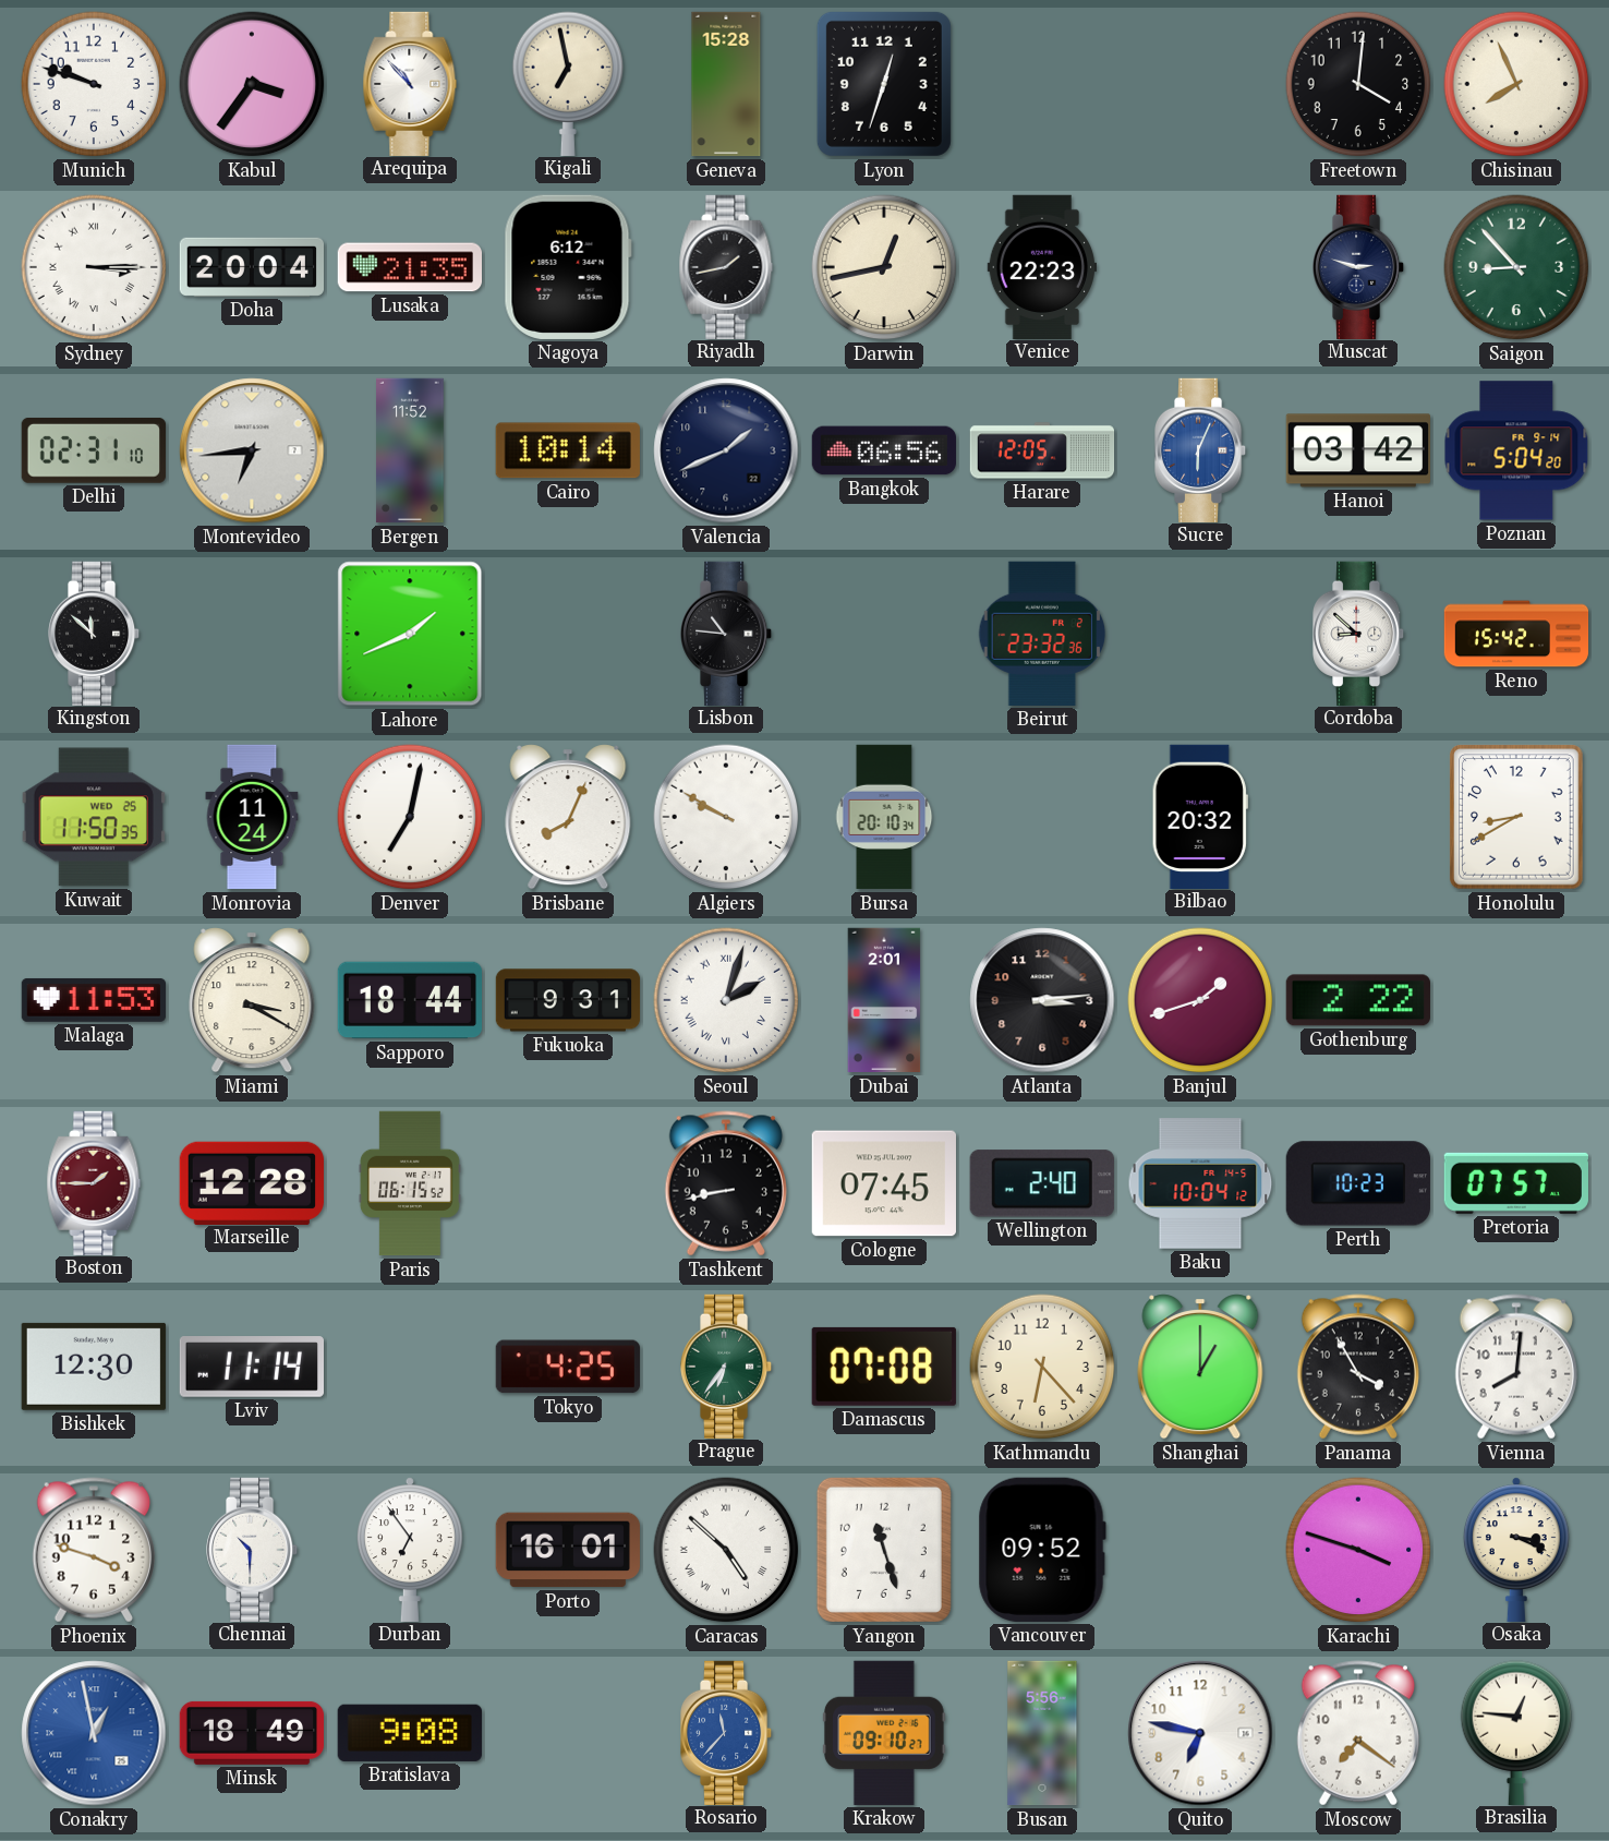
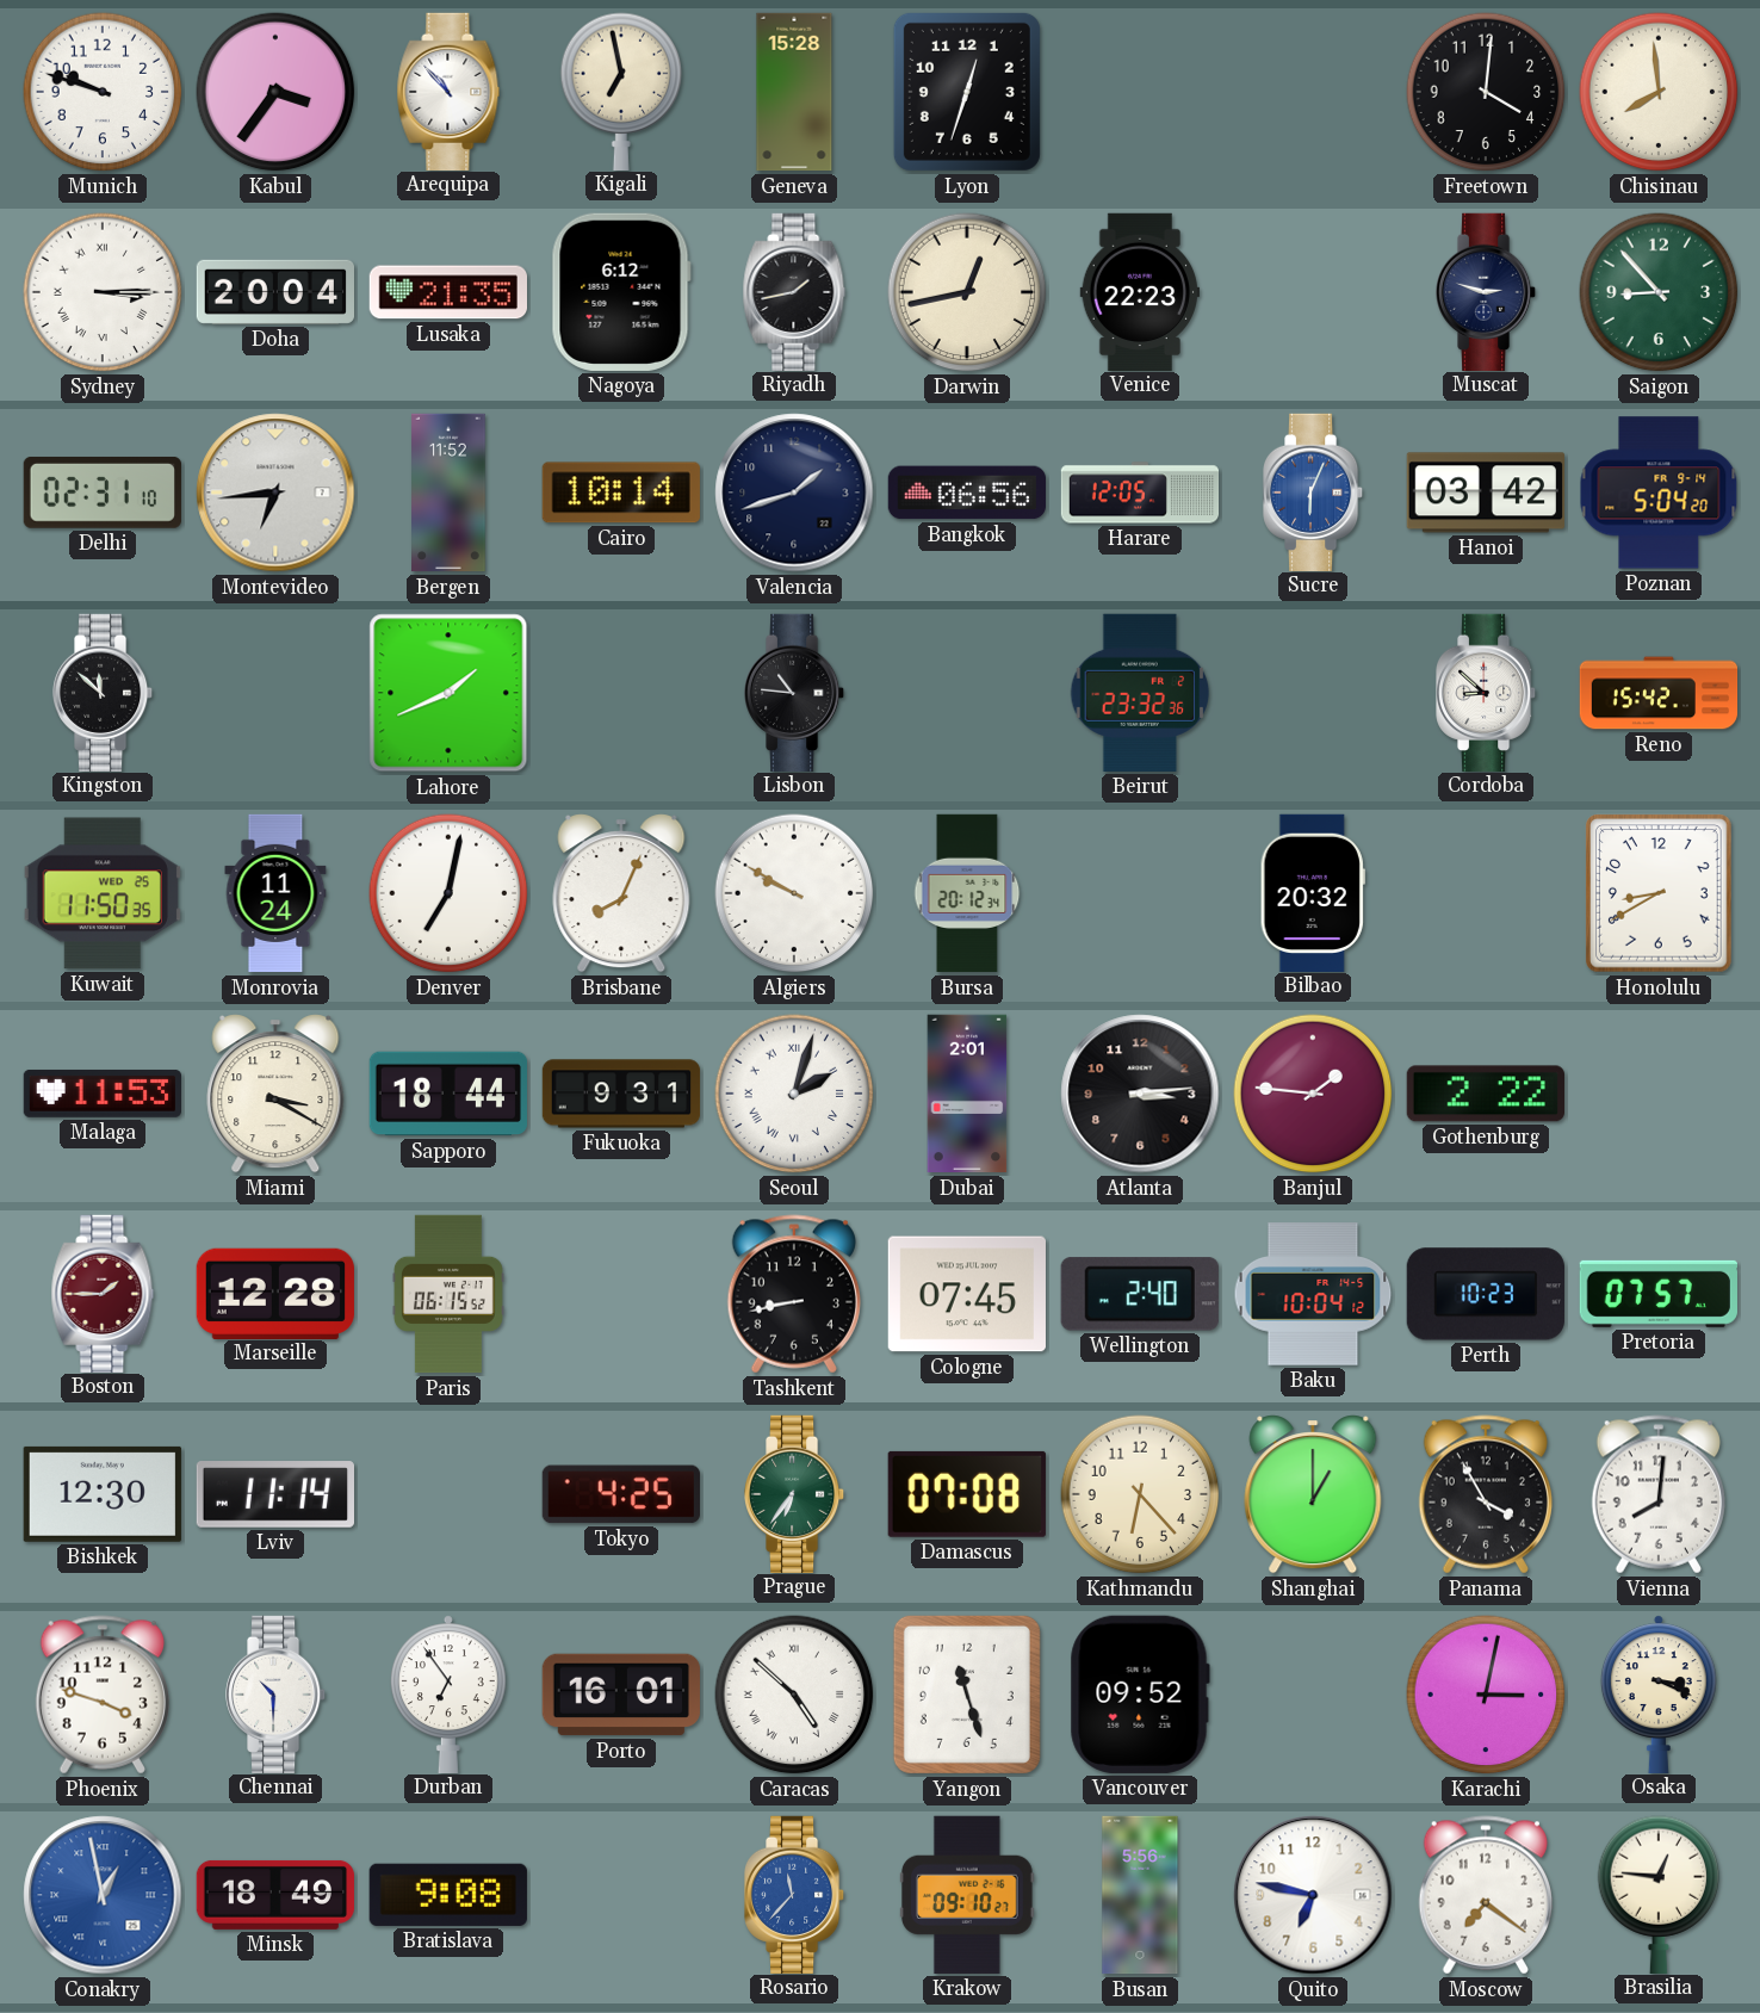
Chisinau: 7:56 -> 7:59 (1659, 92)
Valencia: 1:41 -> 1:42 (794, 493)
Bursa: 20:10 -> 20:12 (967, 893)
Banjul: 1:42 -> 1:46 (1313, 1094)
Karachi: 3:48 -> 3:02 (1486, 1695)
